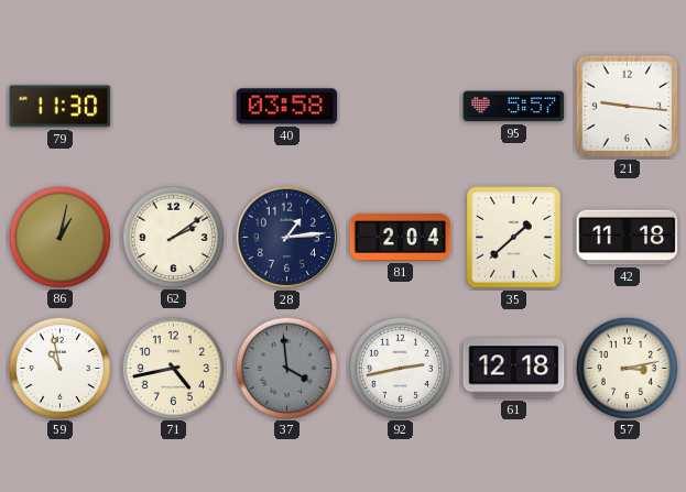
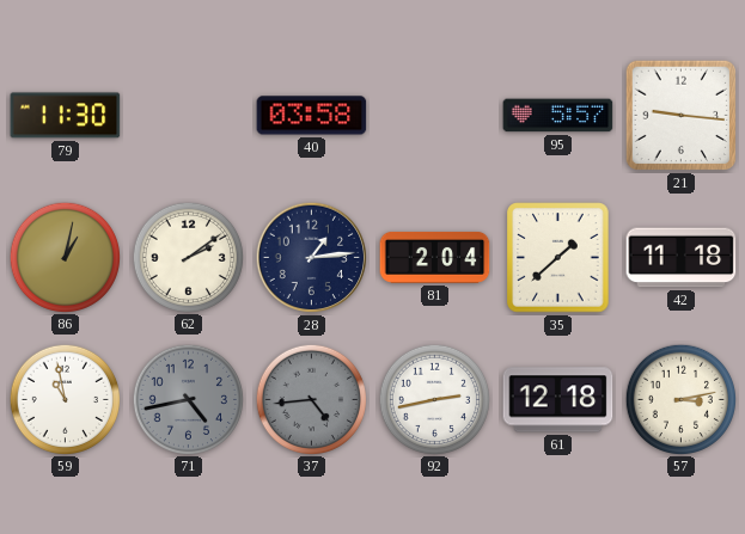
71 dial: cream -> grey (188, 399)
37: 3:59 -> 4:44 (311, 399)
